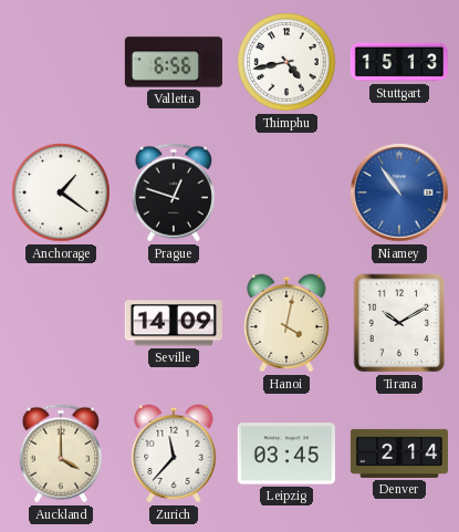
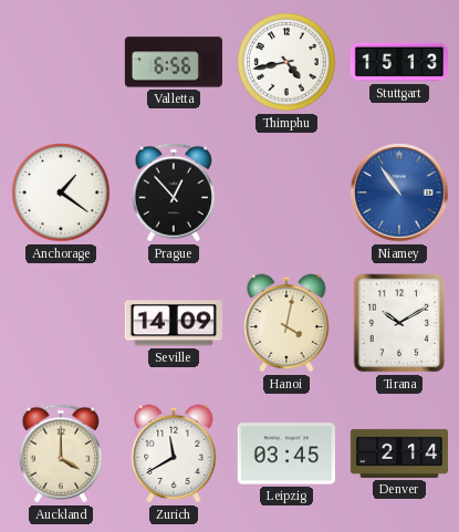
Prague: 12:48 -> 12:53 (174, 192)
Zurich: 11:37 -> 11:40 (174, 453)
